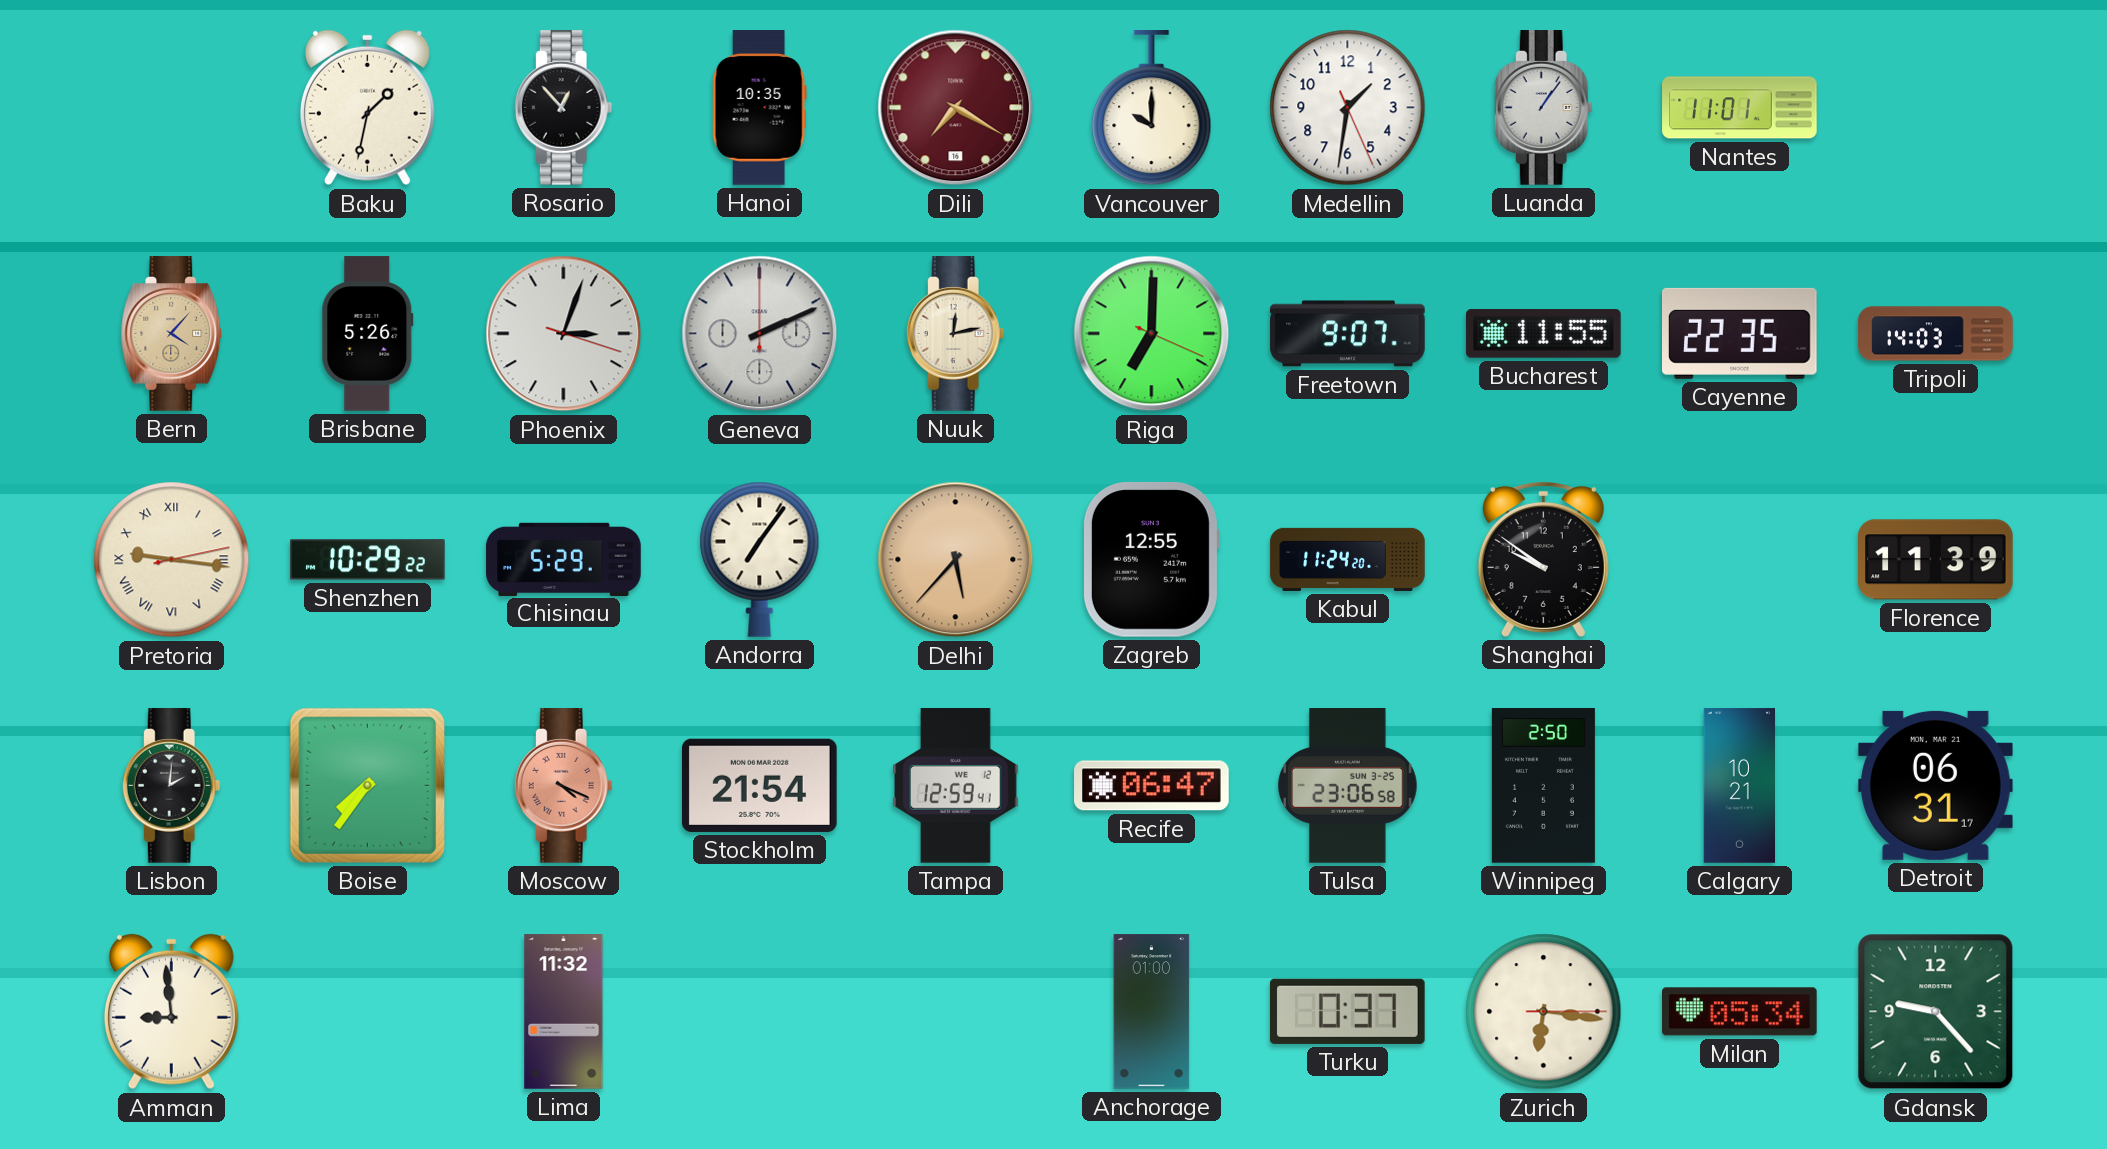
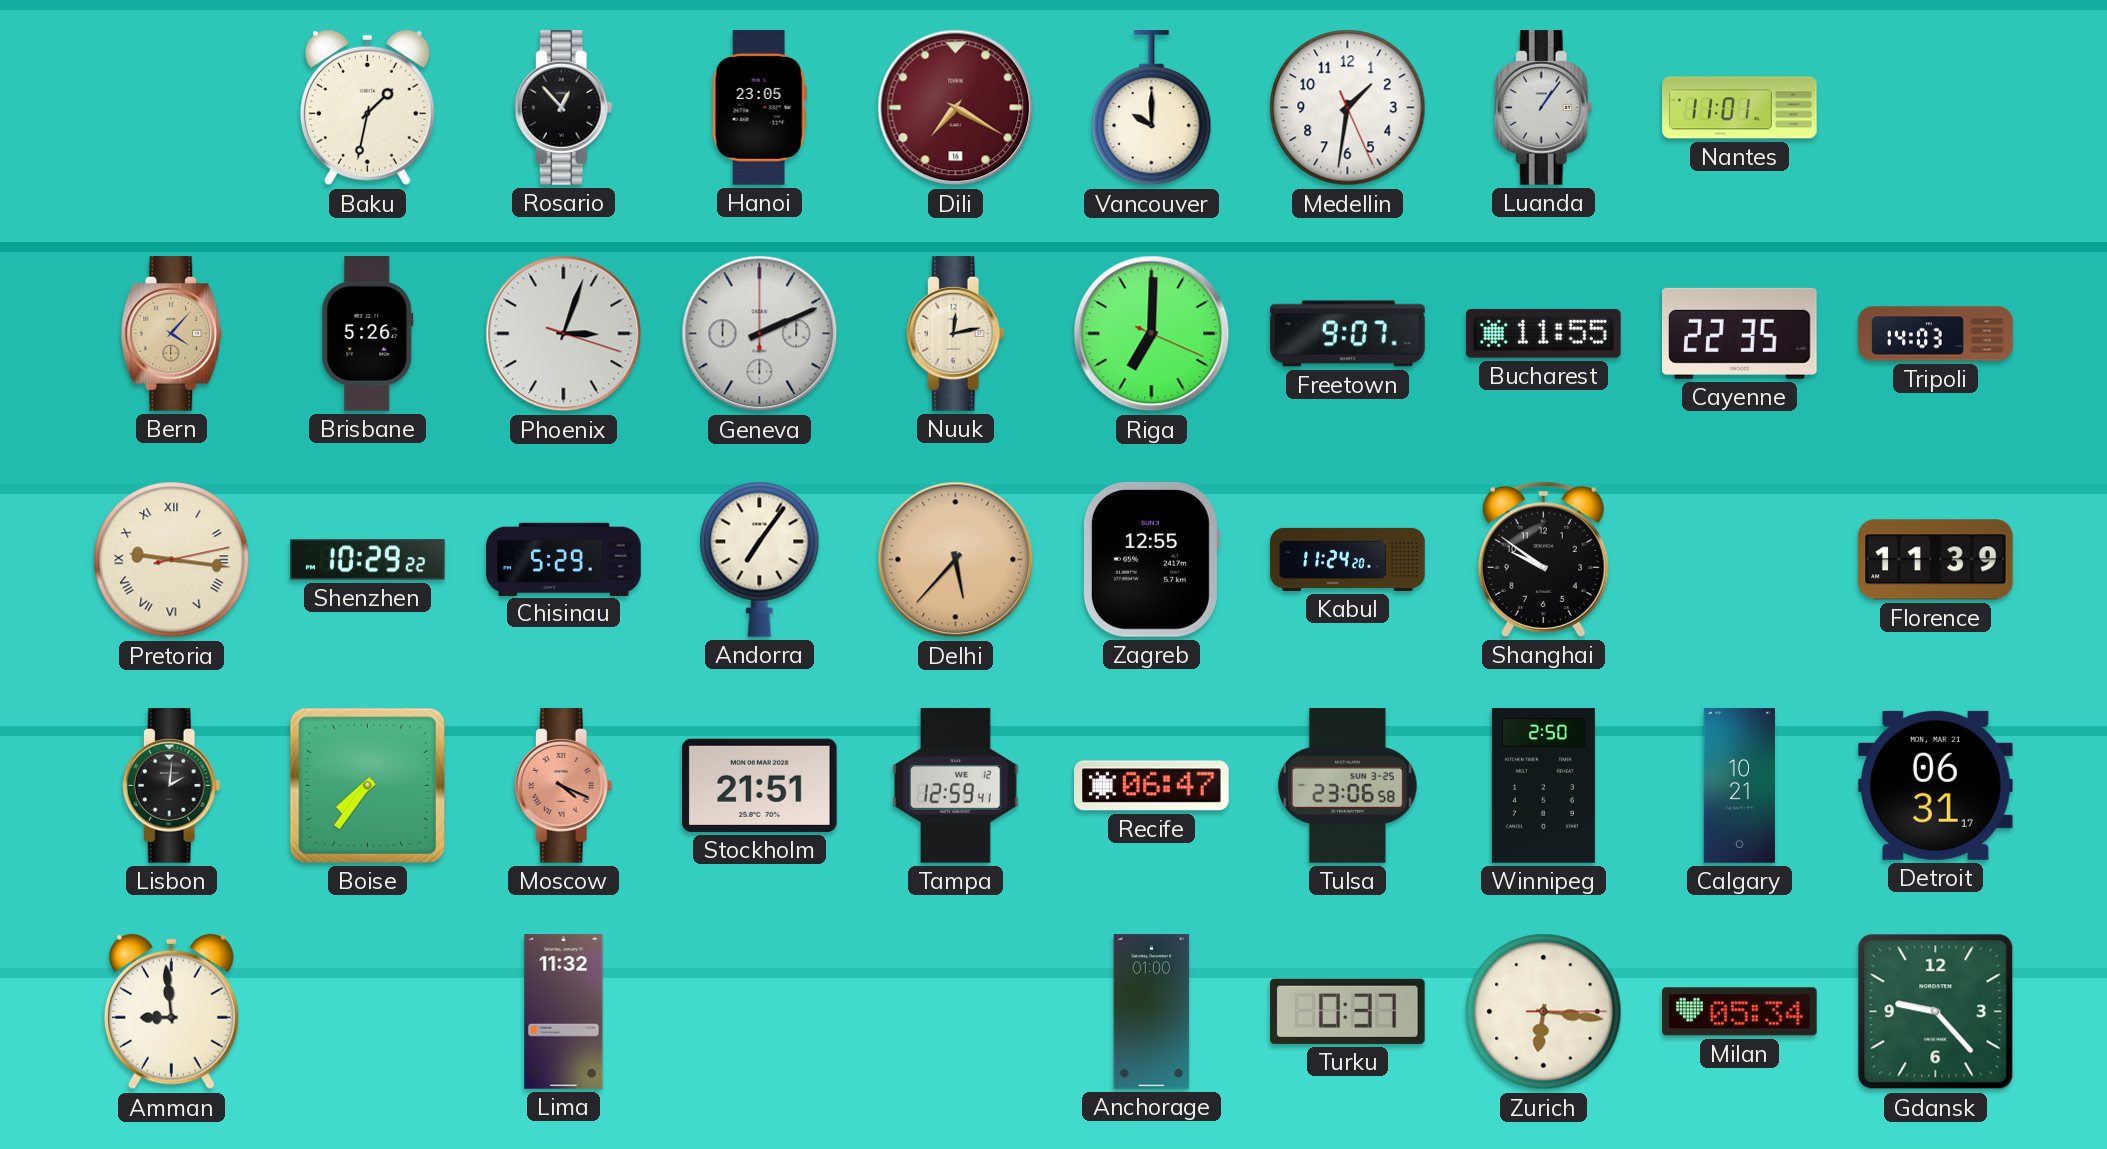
Hanoi: 10:35 -> 23:05 (759, 108)
Stockholm: 21:54 -> 21:51 (760, 785)
